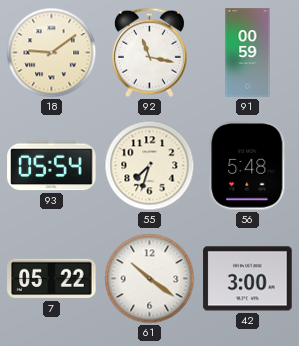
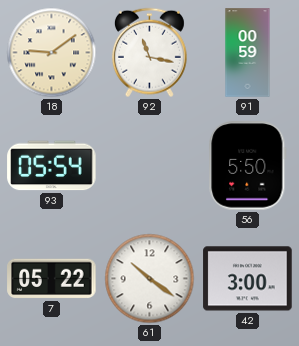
55: 7:33 -> none (150, 166)
56: 5:48 -> 5:50 (248, 166)
